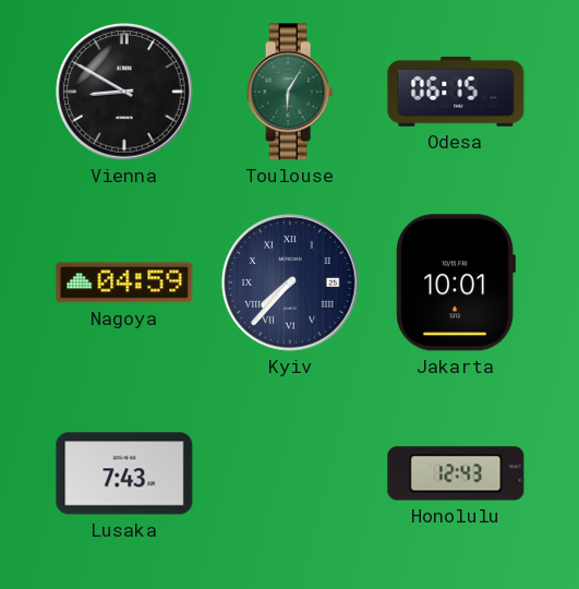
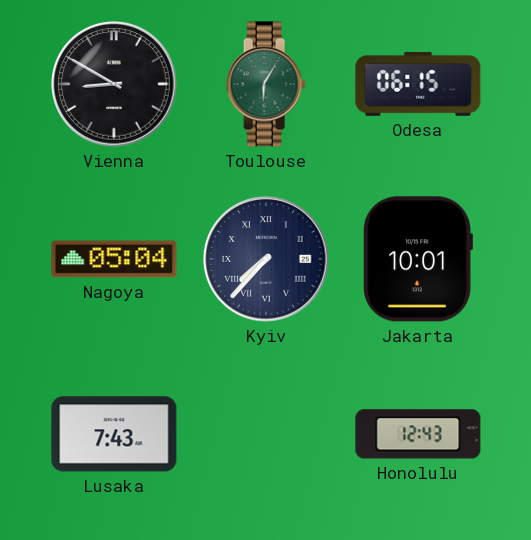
Nagoya: 04:59 -> 05:04 (114, 259)
